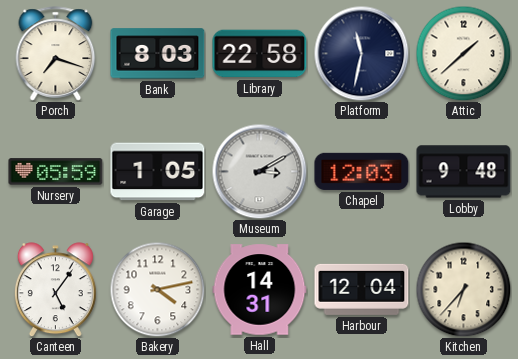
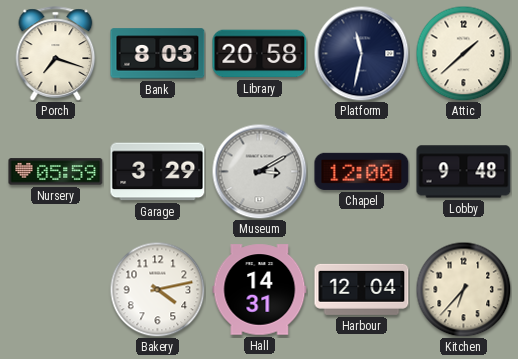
Library: 22:58 -> 20:58 (260, 54)
Garage: 1:05 -> 3:29 (158, 172)
Chapel: 12:03 -> 12:00 (362, 171)
Canteen: 5:06 -> none (55, 290)
